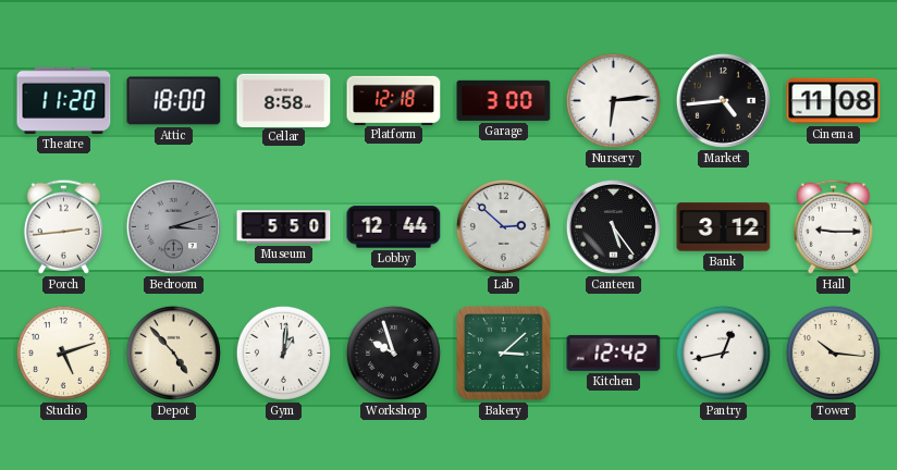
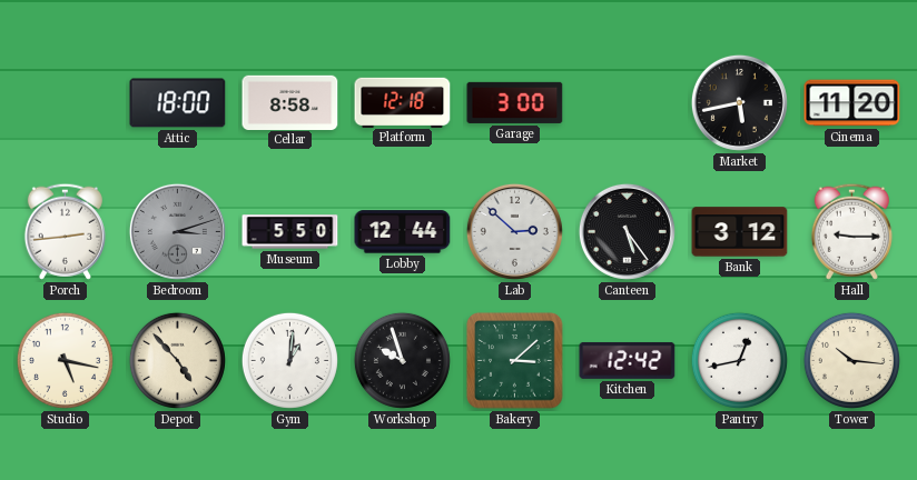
Theatre: 11:20 -> none (64, 100)
Nursery: 6:14 -> none (613, 100)
Market: 4:44 -> 5:43 (739, 102)
Cinema: 11:08 -> 11:20 (852, 103)
Studio: 5:12 -> 5:17 (65, 360)
